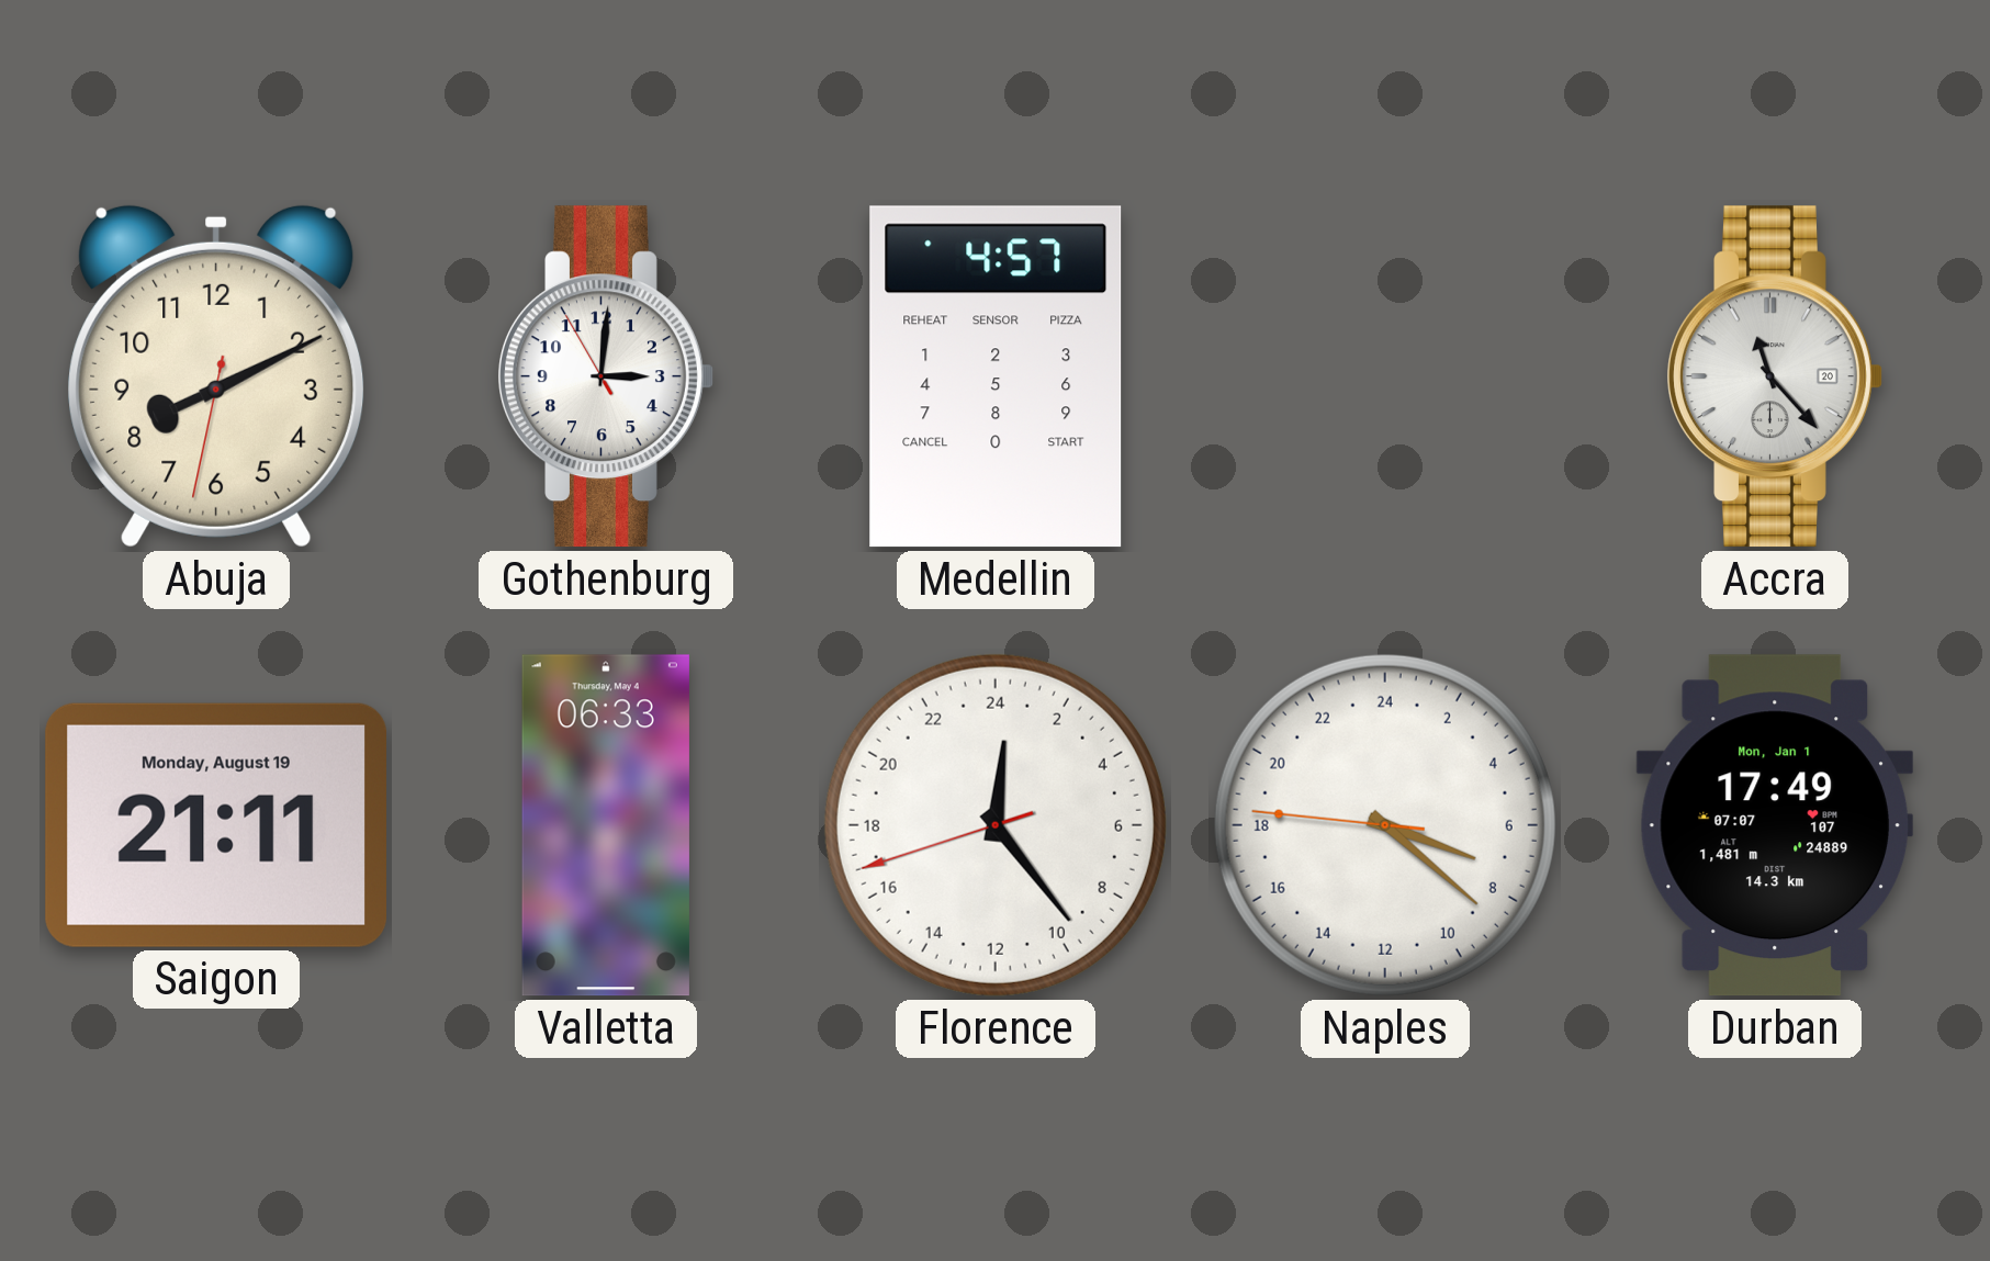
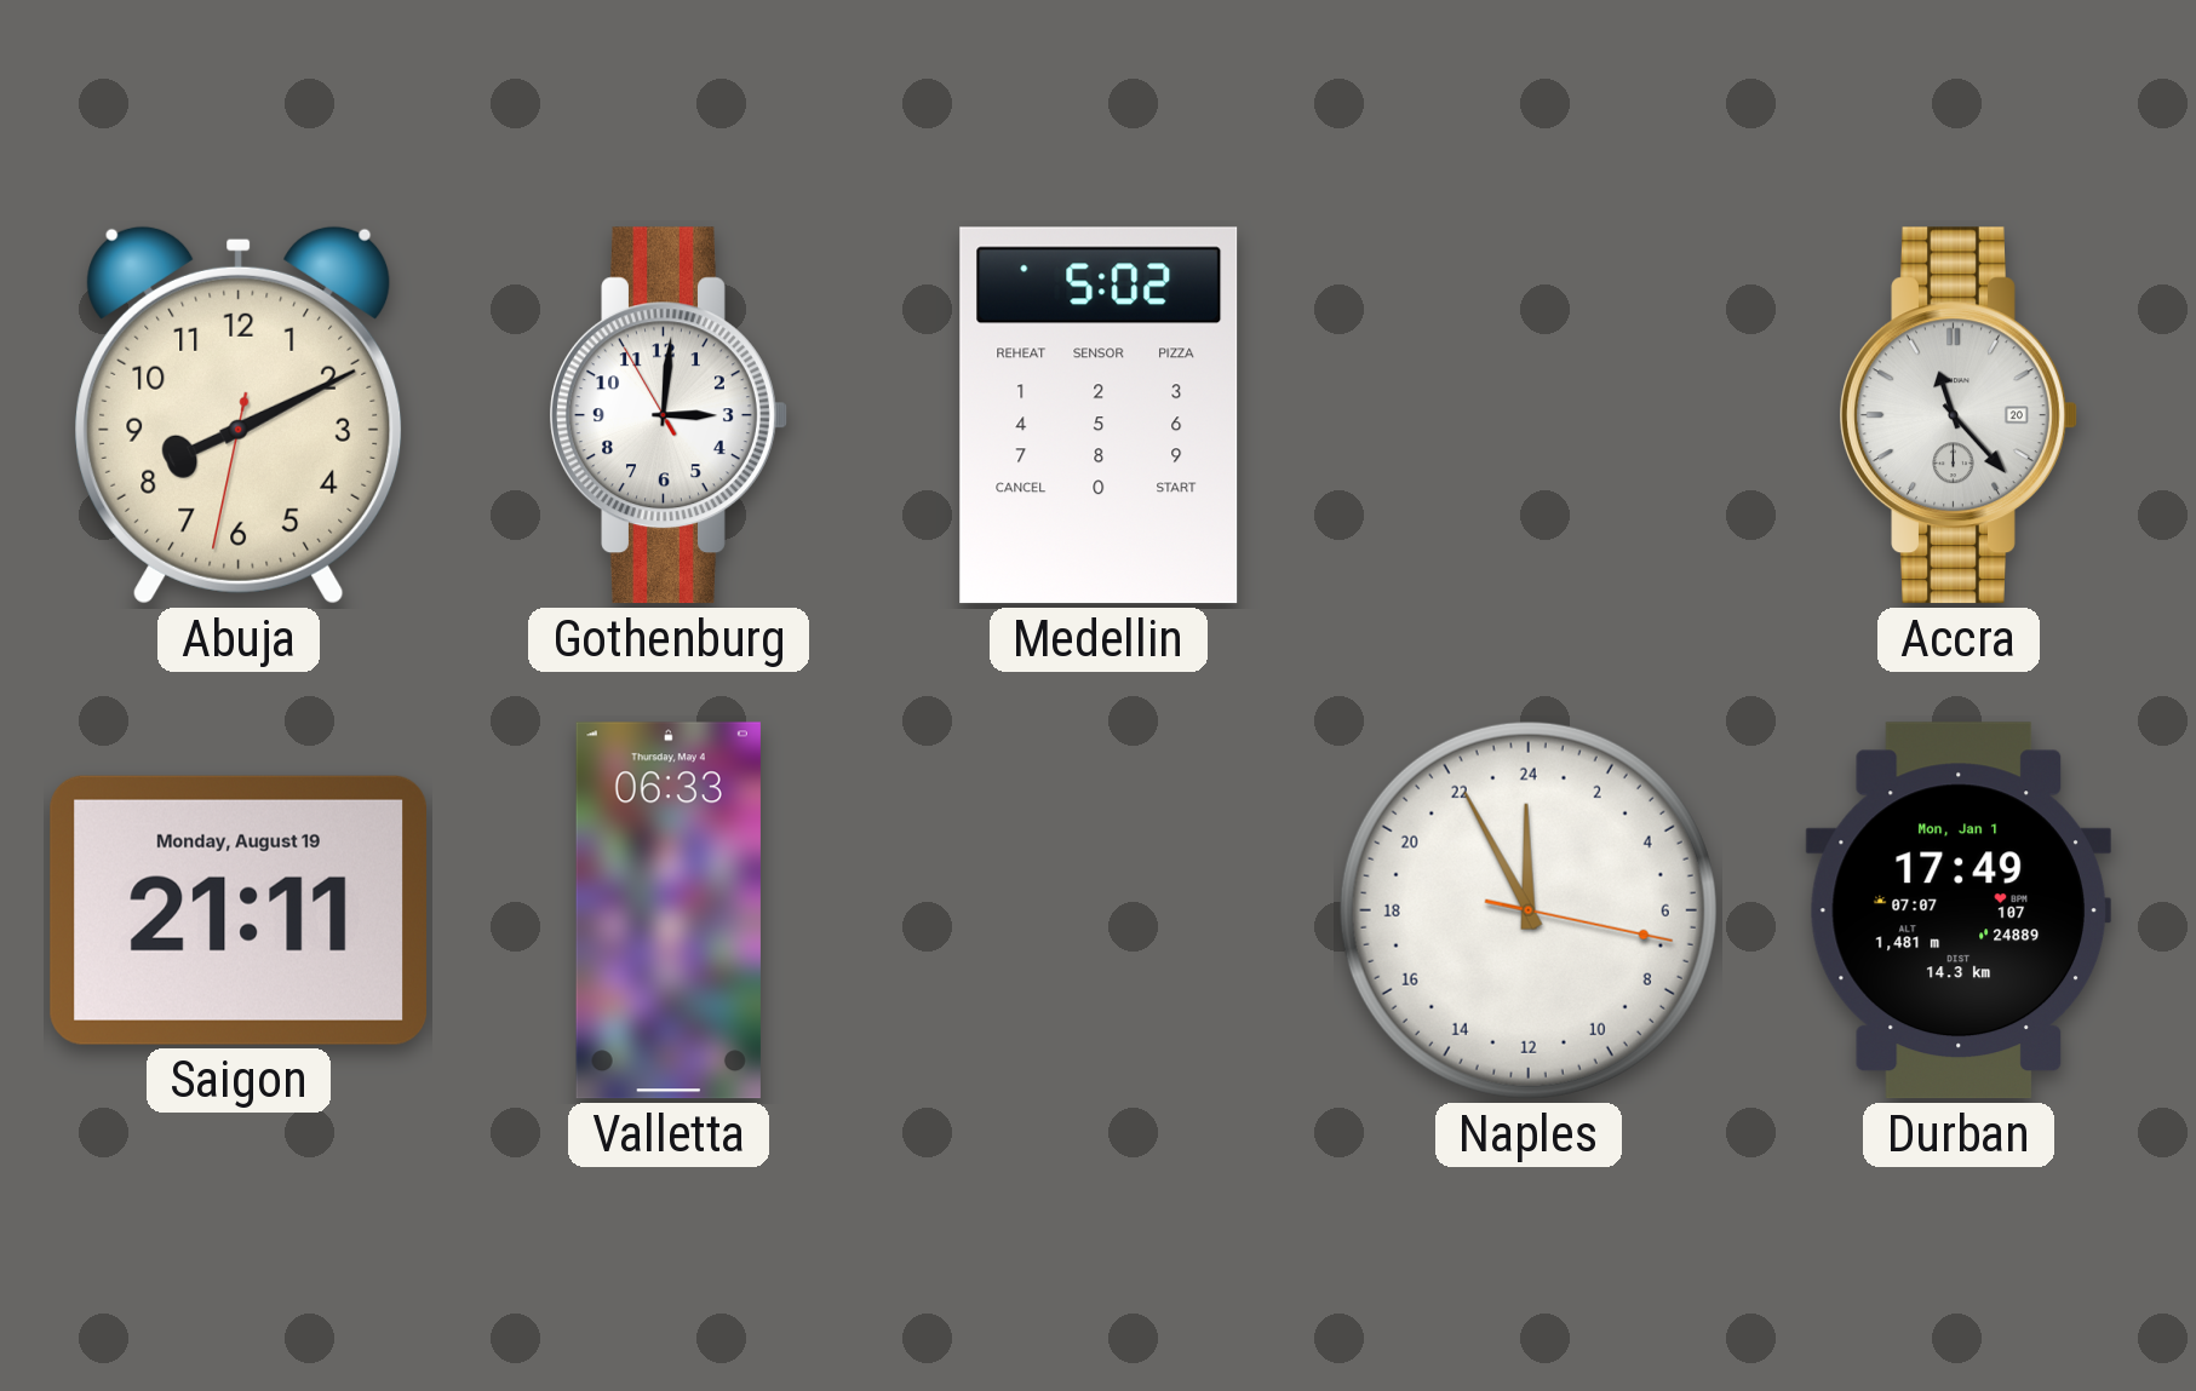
Medellin: 4:57 -> 5:02 (1099, 415)
Florence: 0:23 -> none (996, 825)
Naples: 7:21 -> 23:55 (1529, 910)
